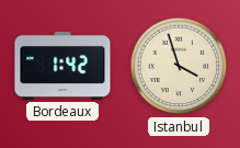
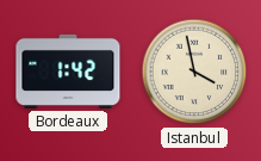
Istanbul: 3:57 -> 3:58 (194, 72)
